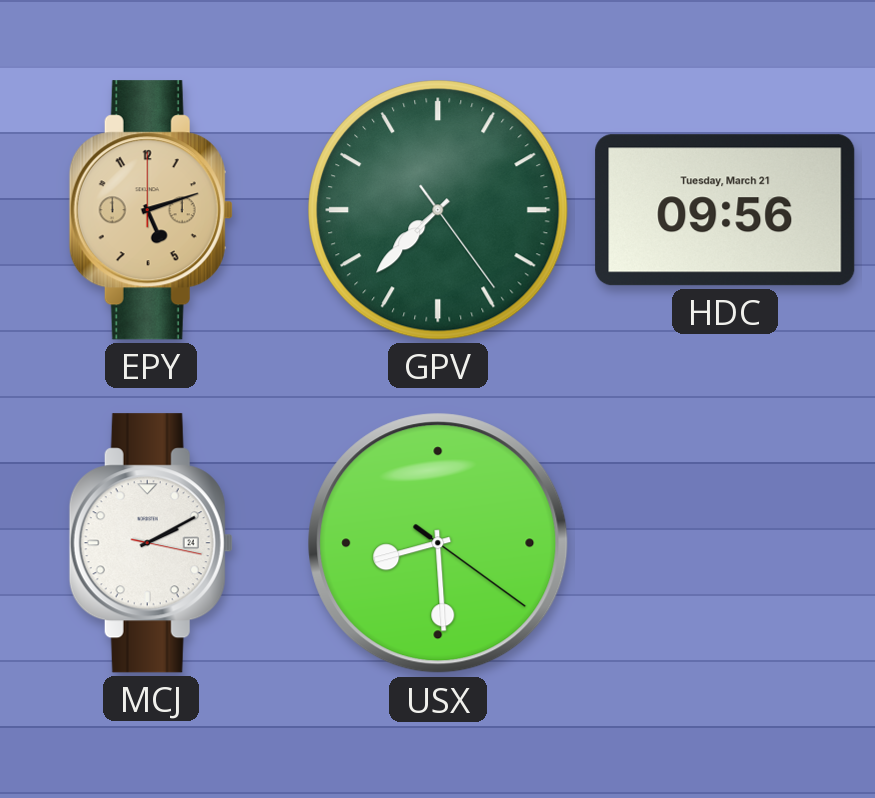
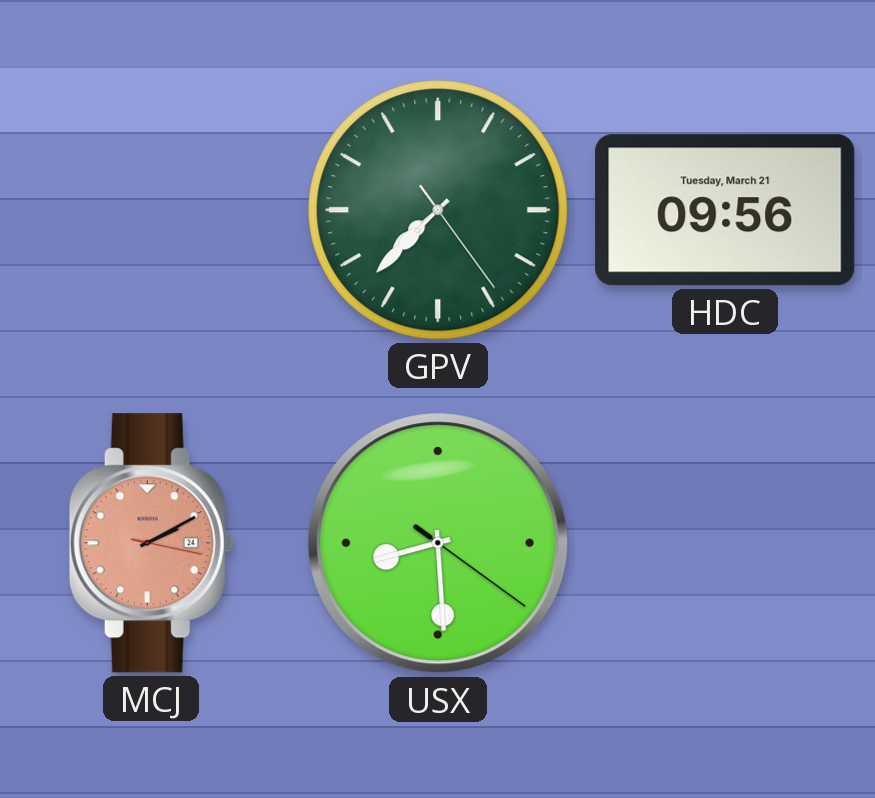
EPY: 5:12 -> none (151, 210)
MCJ dial: white -> salmon (151, 543)
